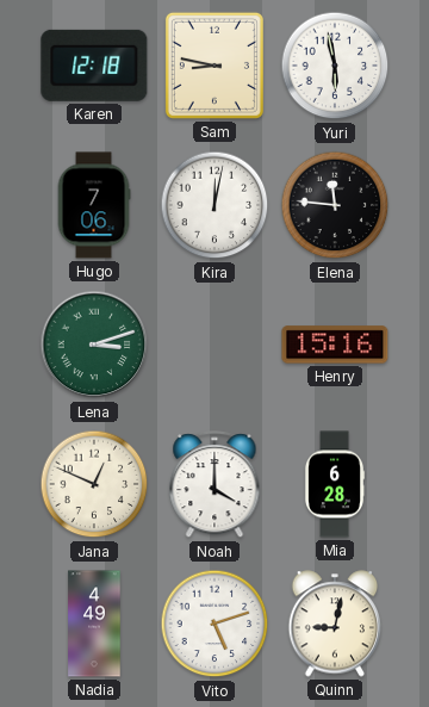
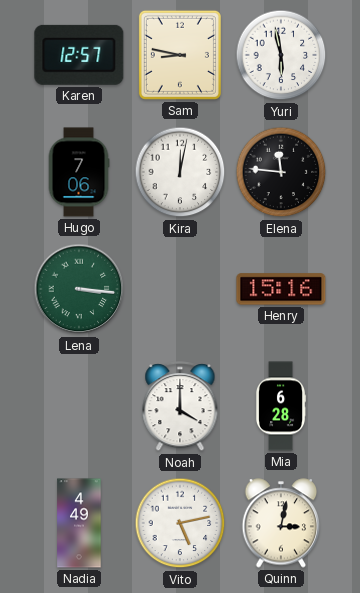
Karen: 12:18 -> 12:57 (79, 55)
Lena: 3:12 -> 3:16 (79, 289)
Jana: 12:49 -> none (94, 484)
Vito: 5:12 -> 5:13 (180, 523)
Quinn: 9:02 -> 3:02 (281, 523)
